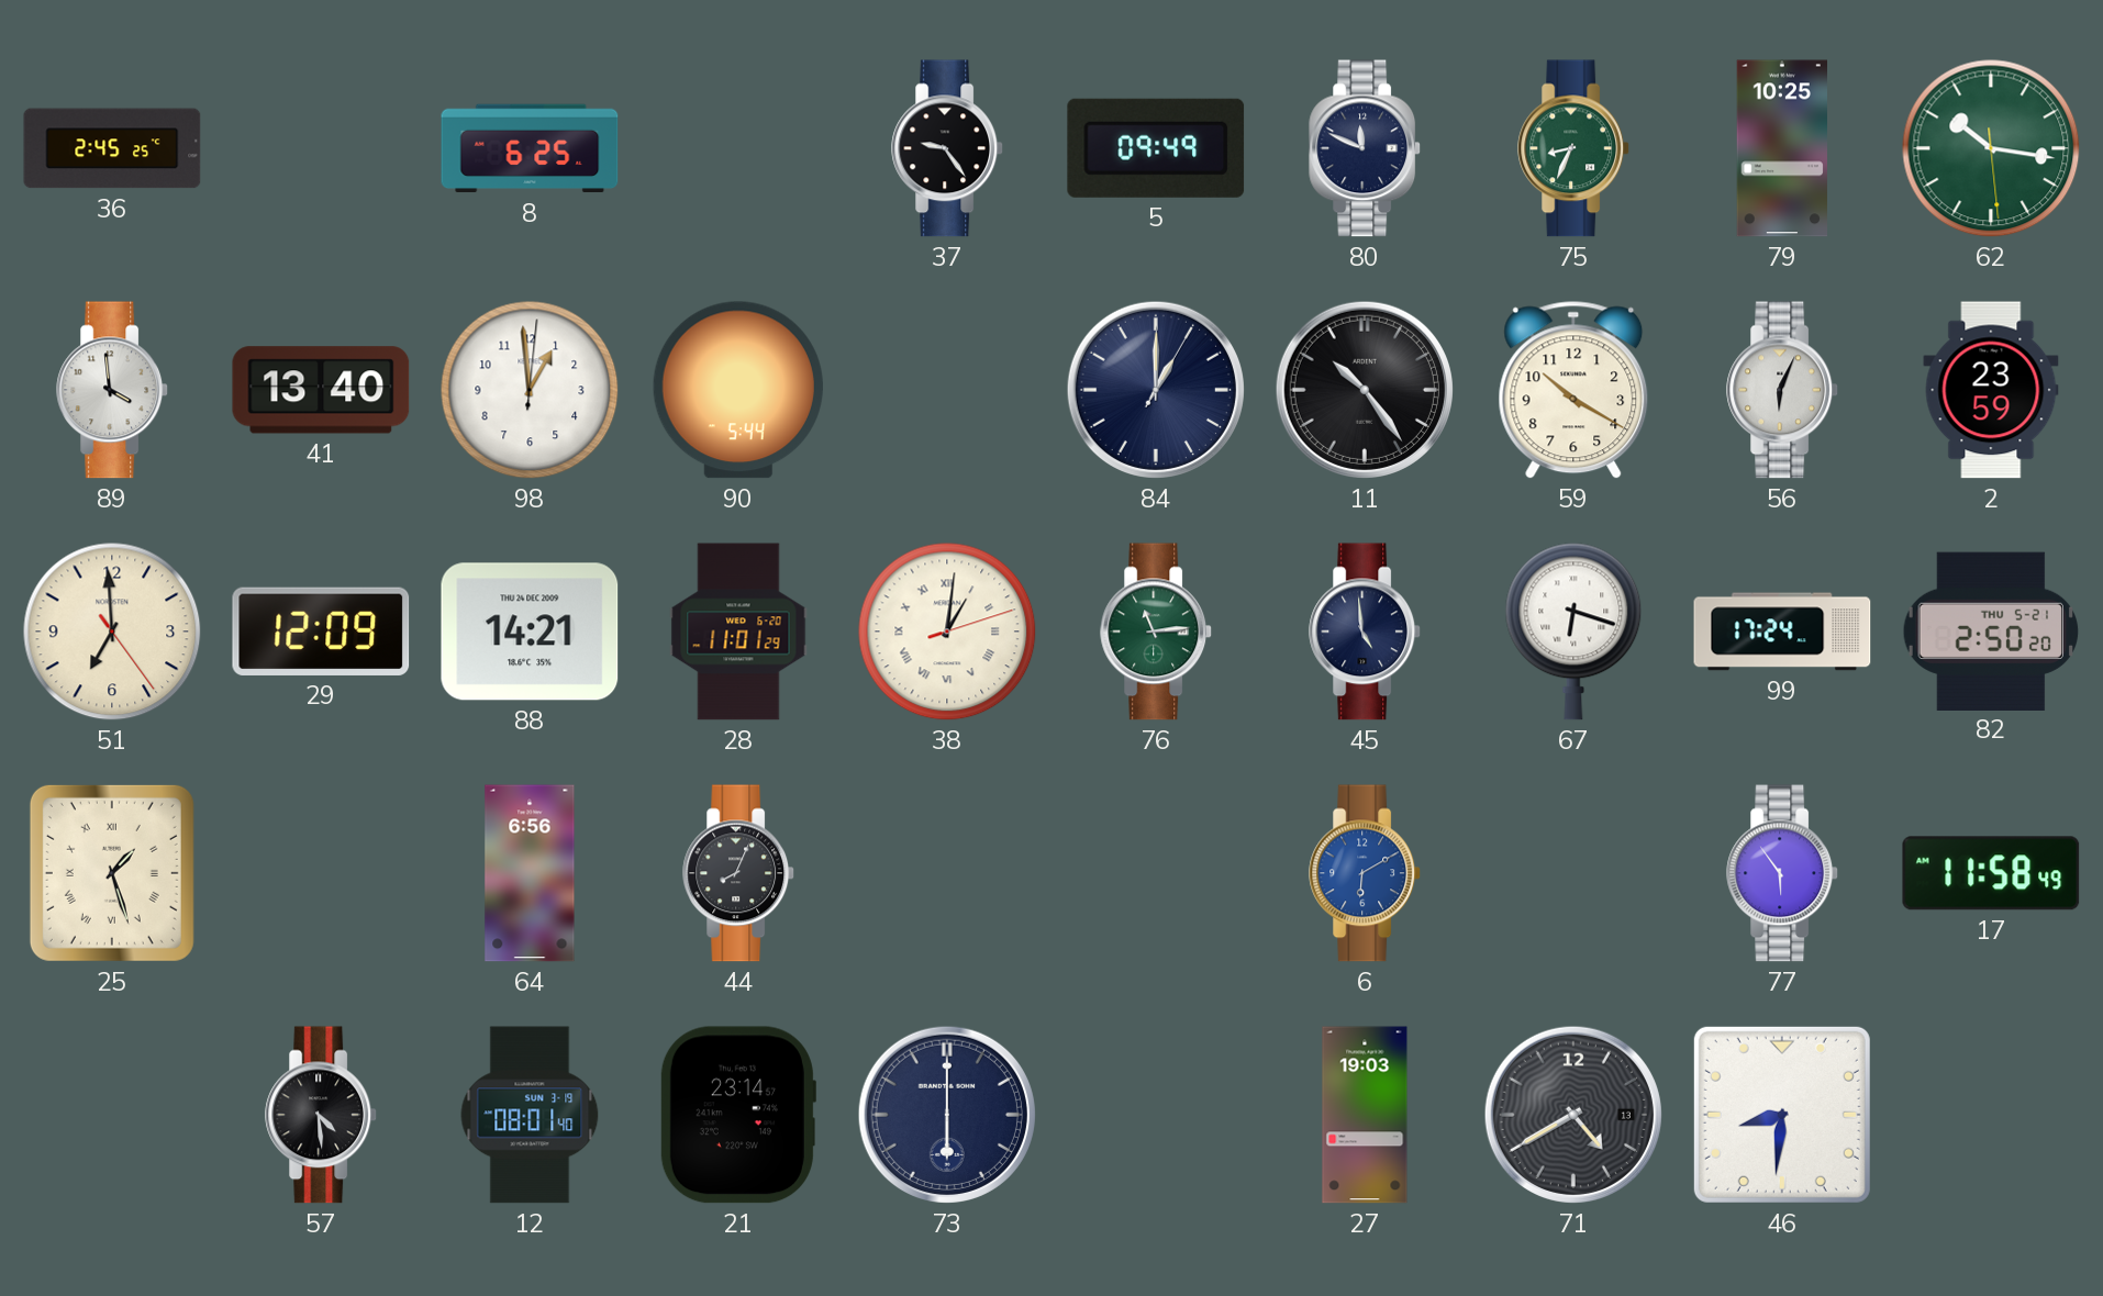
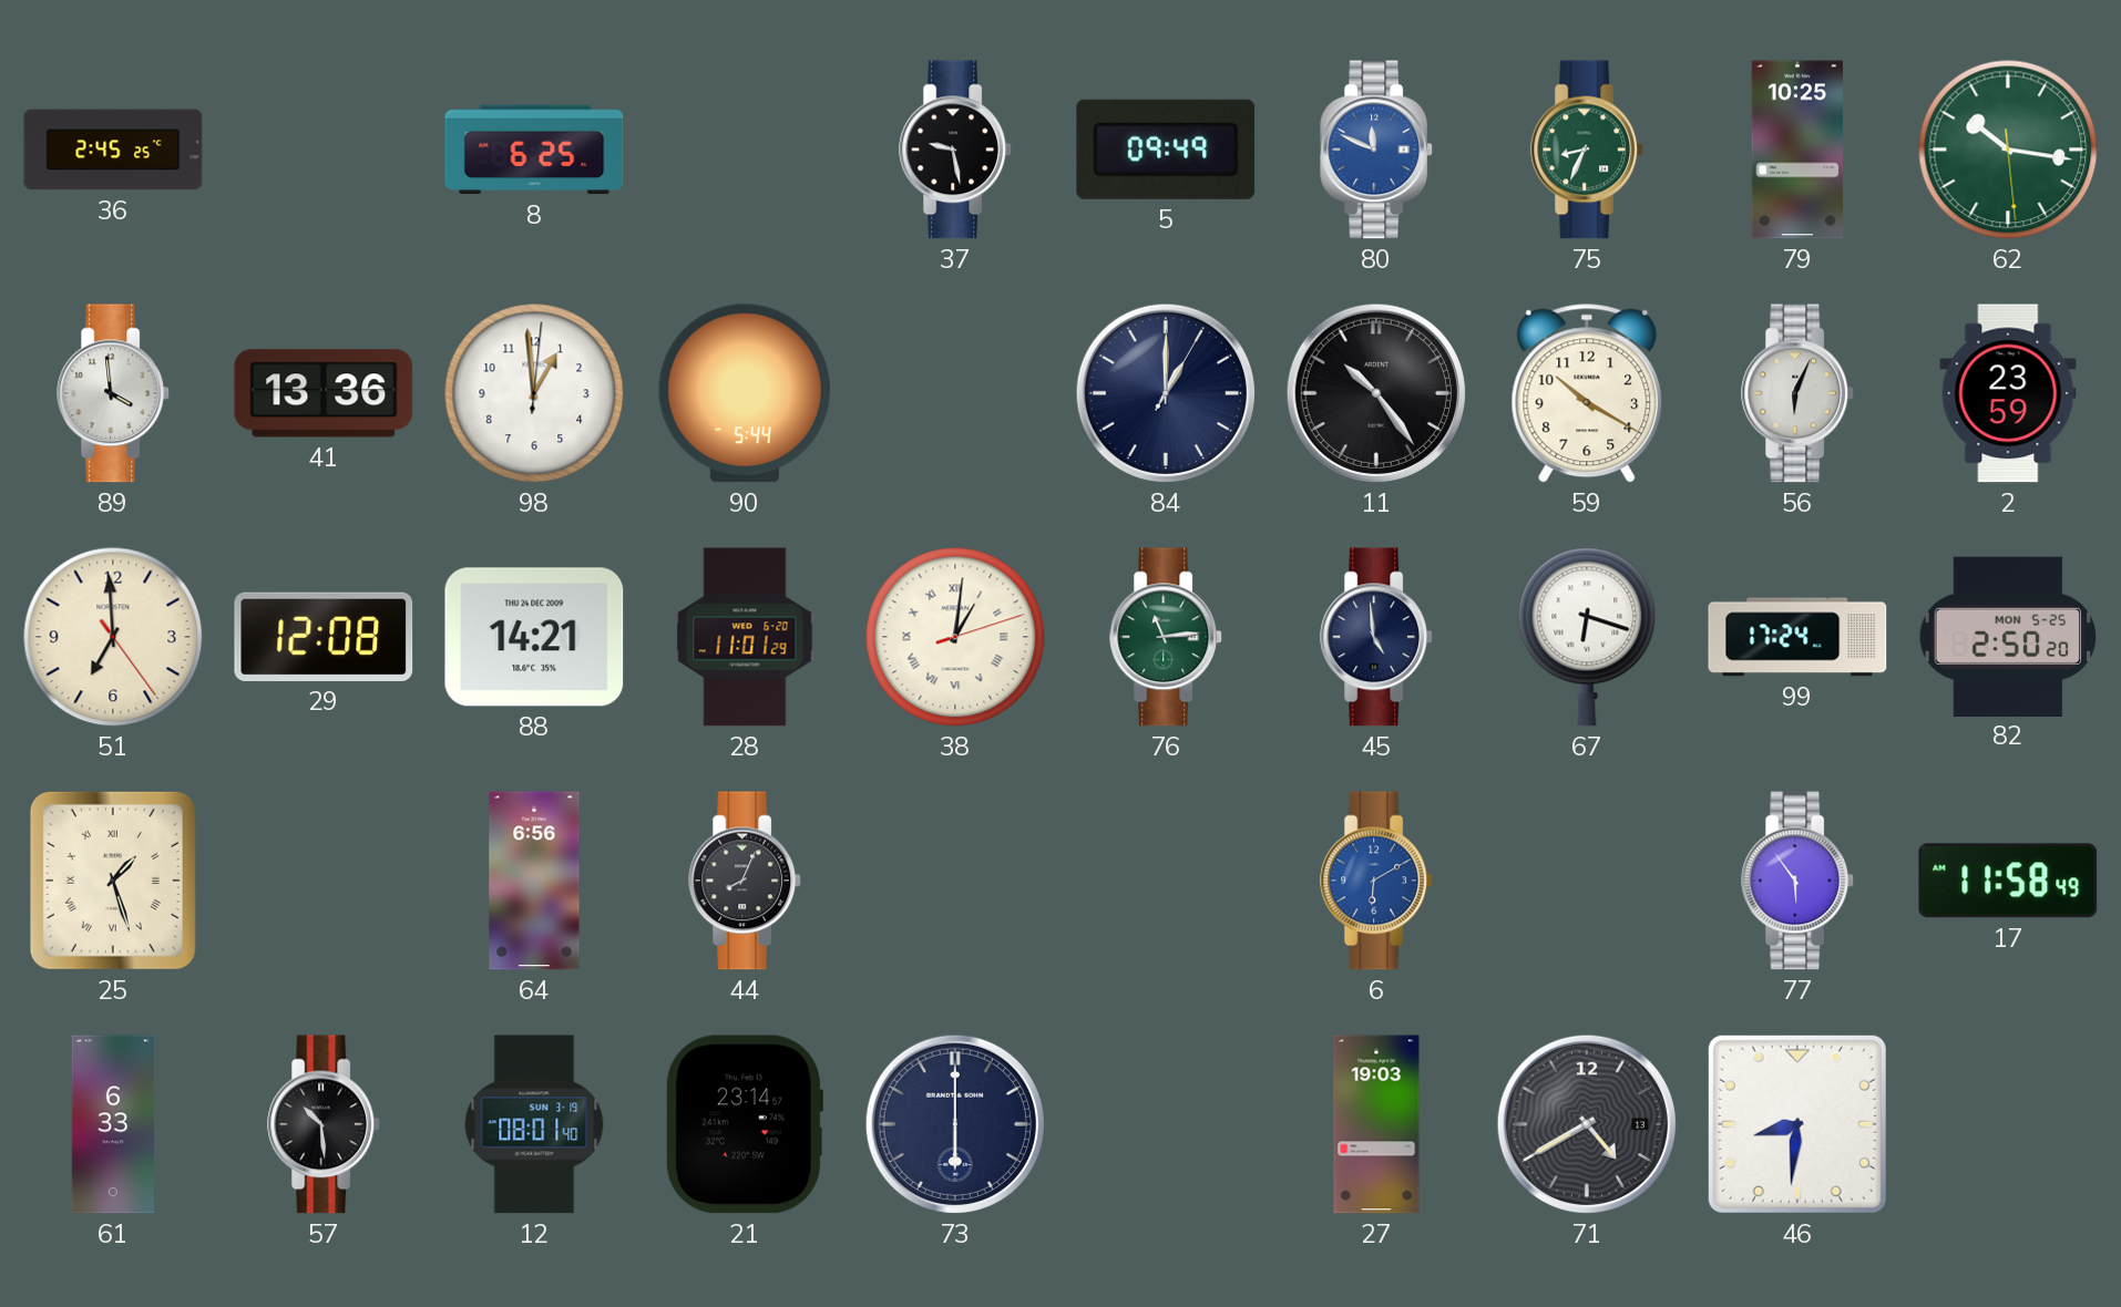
37: 9:24 -> 9:28 (956, 150)
80 dial: navy -> blue (1377, 150)
41: 13:40 -> 13:36 (324, 393)
29: 12:09 -> 12:08 (324, 637)
82 date: THU 5-21 -> MON 5-25 (2007, 636)
61: none -> 6:33 (113, 1124)
57: 4:29 -> 10:29 (325, 1124)
